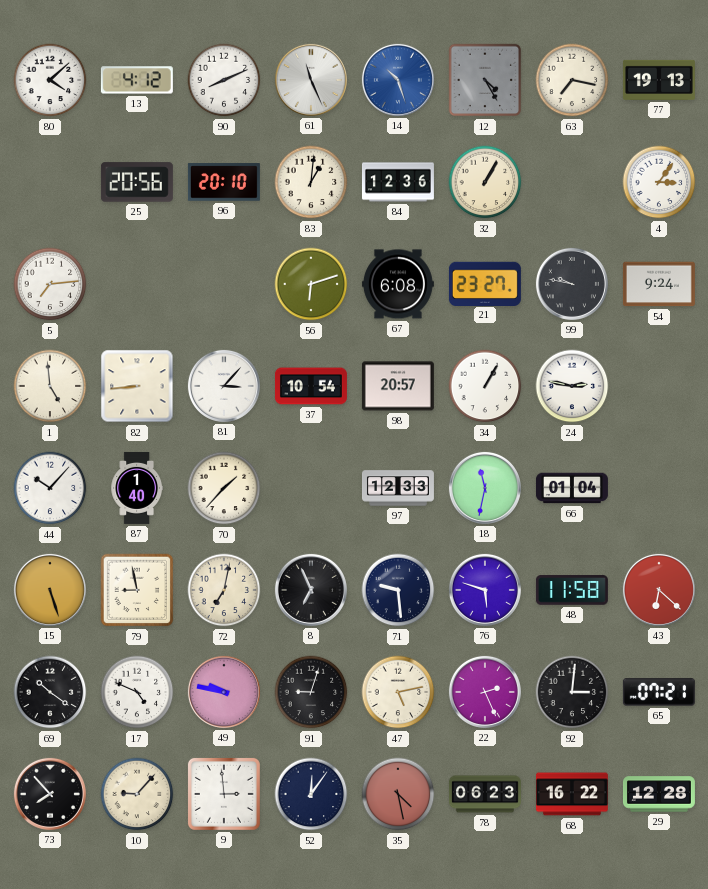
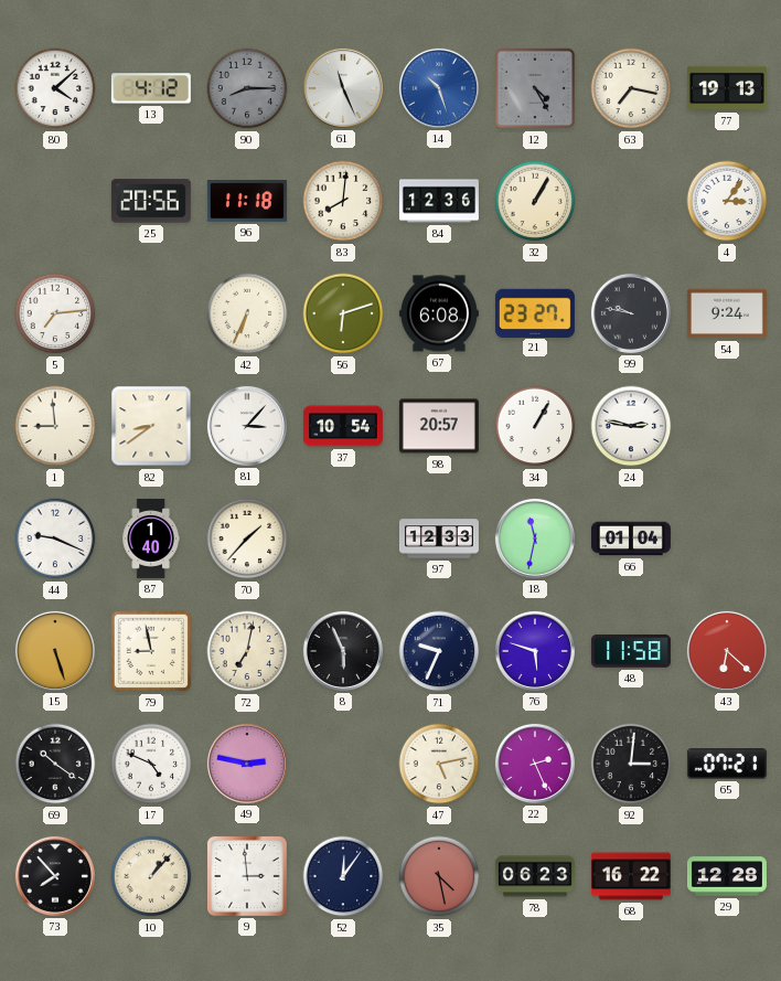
90: 8:11 -> 8:15 (247, 88)
90 dial: white -> grey (247, 88)
96: 20:10 -> 11:18 (247, 201)
83: 1:01 -> 8:01 (343, 201)
42: none -> 6:34 (247, 313)
1: 4:59 -> 8:59 (55, 426)
82: 8:44 -> 8:39 (151, 426)
44: 10:07 -> 9:19 (55, 539)
8: 6:56 -> 5:56 (343, 651)
71: 9:29 -> 9:34 (439, 651)
49: 9:47 -> 2:47 (247, 764)
91: 9:03 -> none (311, 692)
10: 9:07 -> 1:07 (151, 876)
